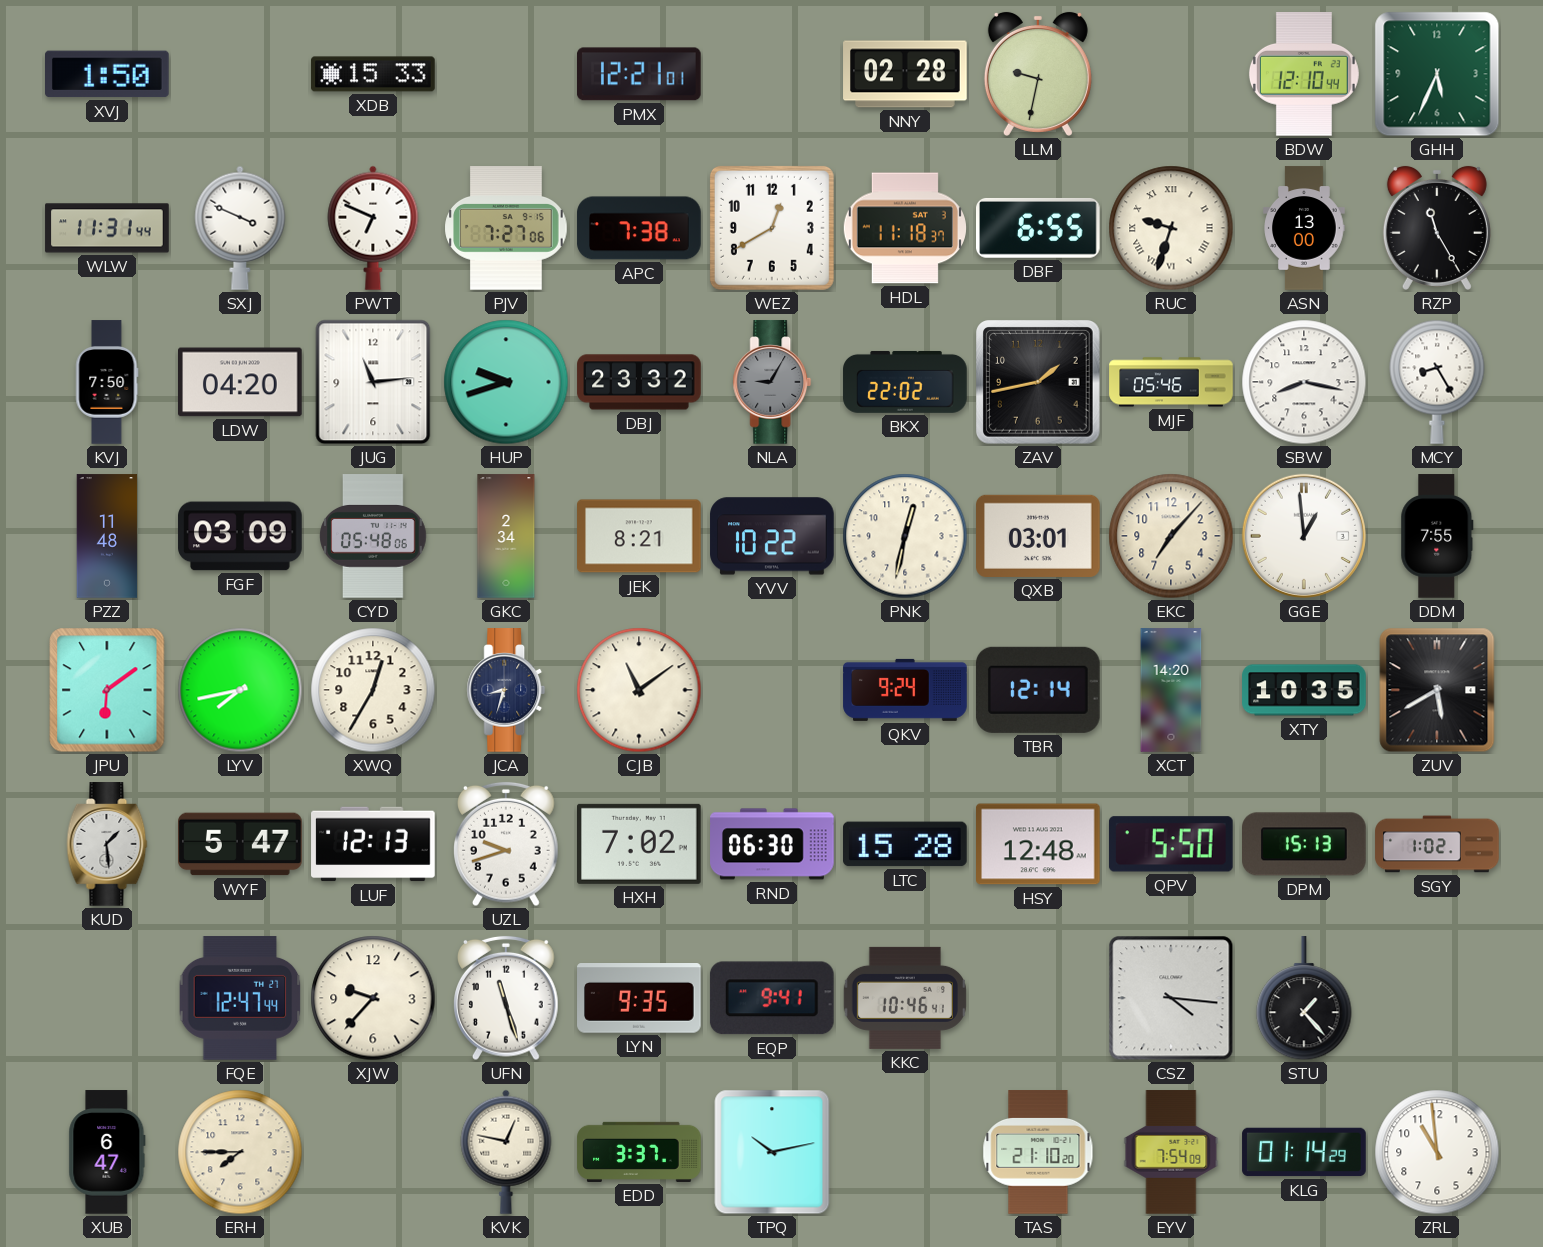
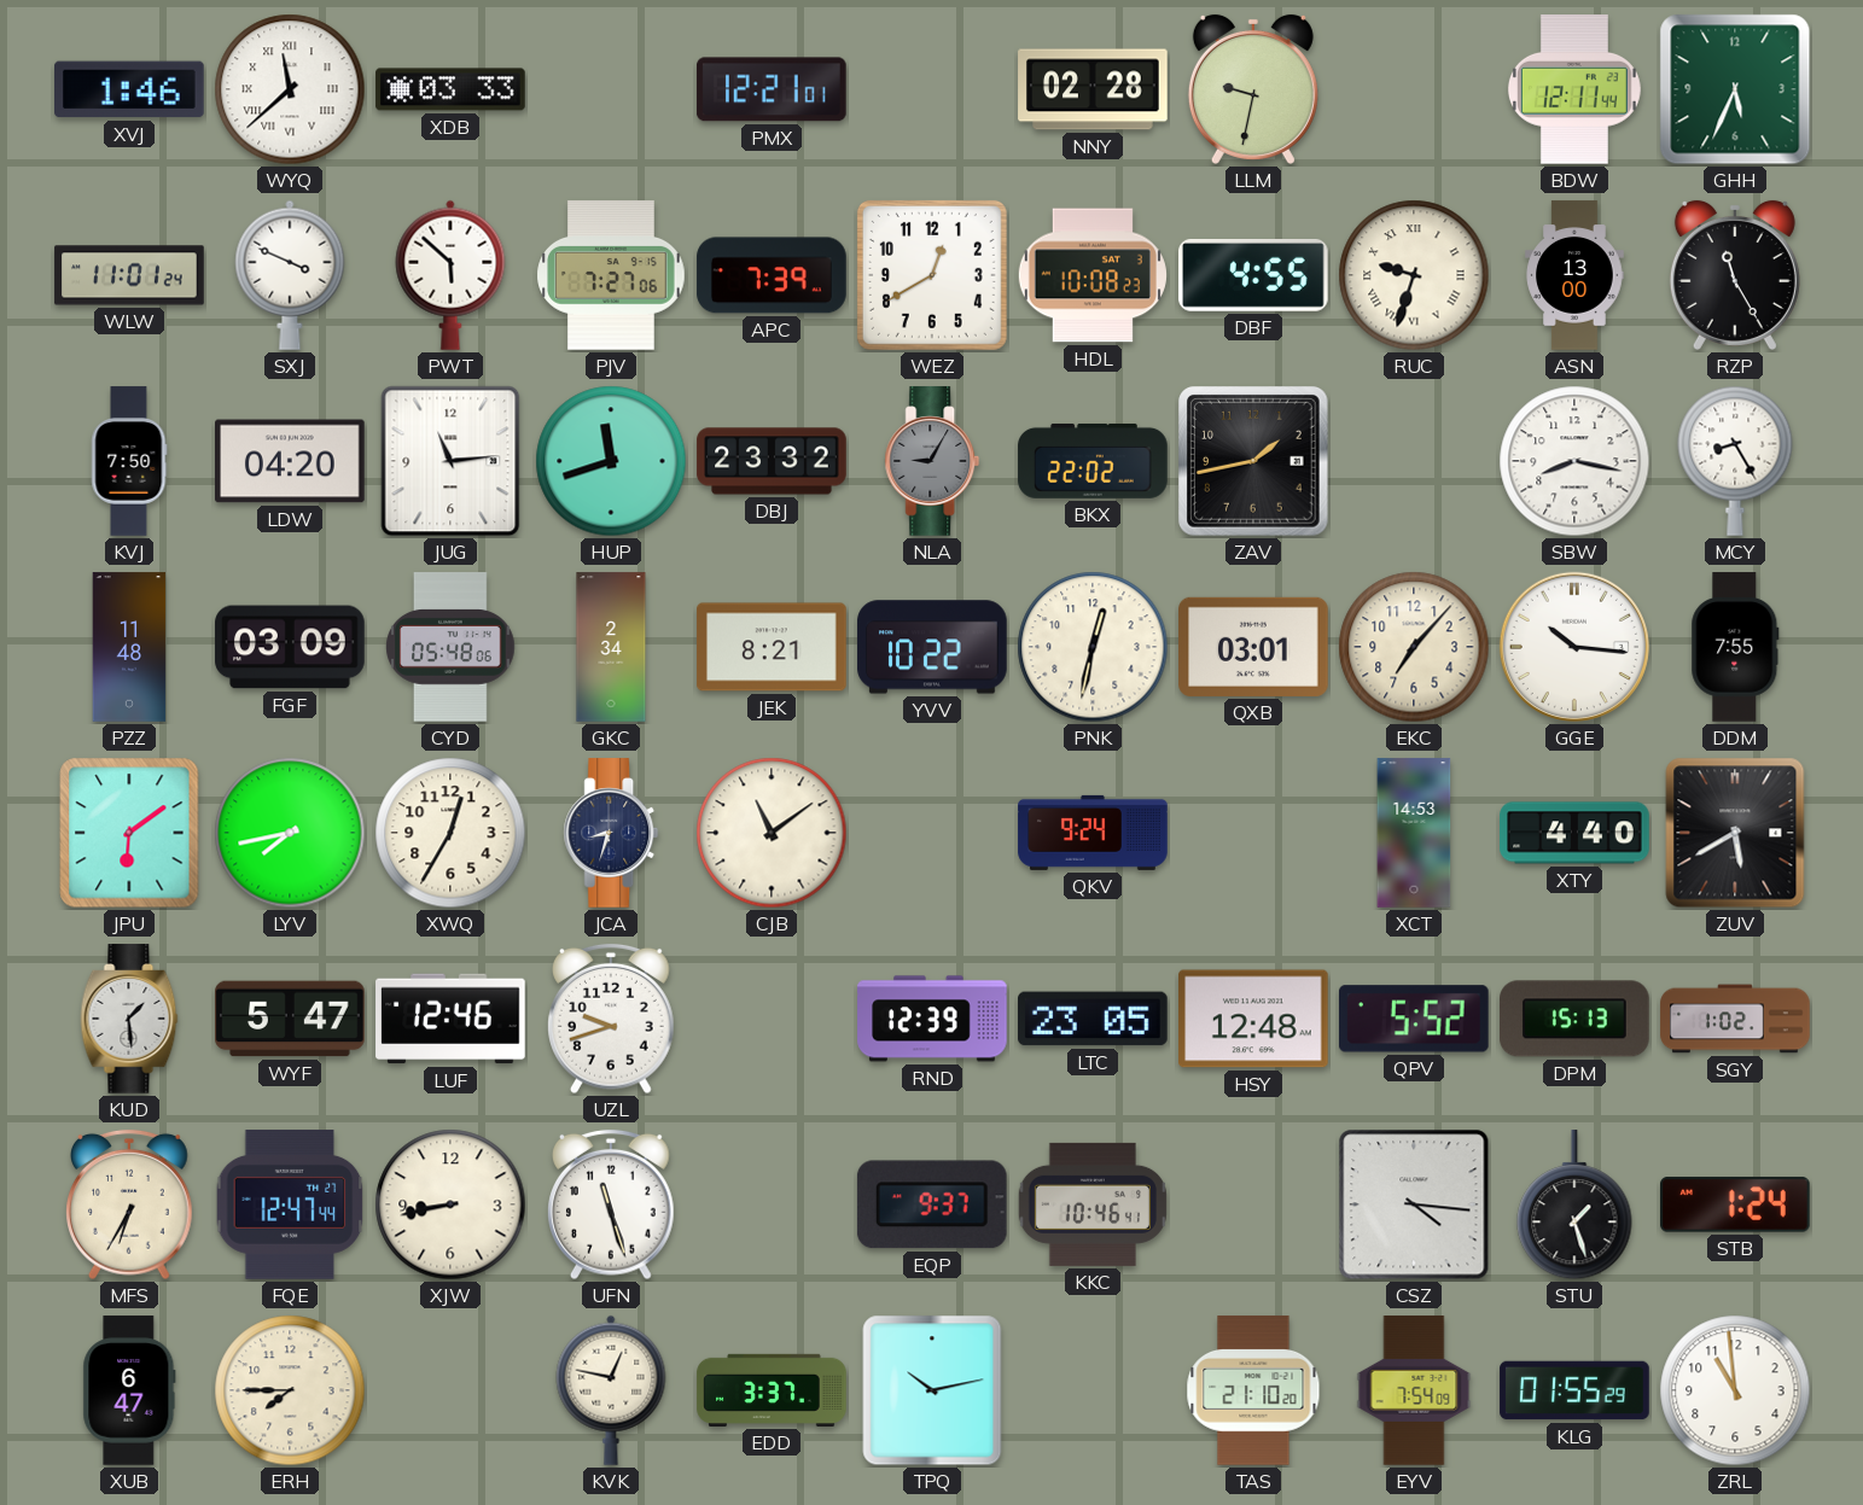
XVJ: 1:50 -> 1:46 (130, 89)
WYQ: none -> 11:38 (290, 89)
XDB: 15:33 -> 03:33 (450, 89)
BDW: 12:10 -> 12:11 (1574, 89)
WLW: 11:31 -> 11:01 (129, 275)
PWT: 6:49 -> 5:52 (450, 275)
APC: 7:38 -> 7:39 (772, 275)
HDL: 11:18 -> 10:08 (1093, 275)
DBF: 6:55 -> 4:55 (1254, 275)
HUP: 9:42 -> 11:42 (611, 461)
MJF: 05:46 -> none (1171, 382)
GGE: 12:59 -> 10:16 (1574, 647)
TBR: 12:14 -> none (1038, 690)
XCT: 14:20 -> 14:53 (1414, 833)
XTY: 10:35 -> 4:40 (1574, 833)
LUF: 12:13 -> 12:46 (450, 1019)
HXH: 7:02 -> none (640, 844)
RND: 06:30 -> 12:39 (932, 1019)
LTC: 15:28 -> 23:05 (1094, 1019)
QPV: 5:50 -> 5:52 (1414, 1019)
MFS: none -> 6:35 (130, 1204)
XJW: 9:37 -> 8:43 (450, 1204)
LYN: 9:35 -> none (639, 999)
EQP: 9:41 -> 9:37 (932, 1204)
STU: 1:23 -> 1:27 (1574, 1206)
STB: none -> 1:24 (1736, 1204)
KLG: 01:14 -> 01:55 (1574, 1390)
